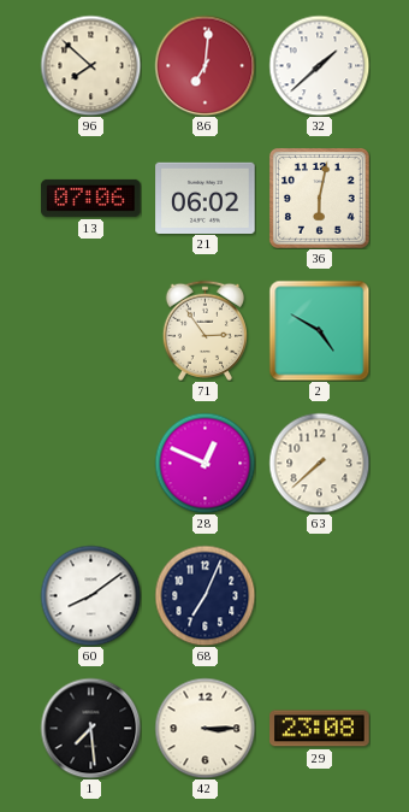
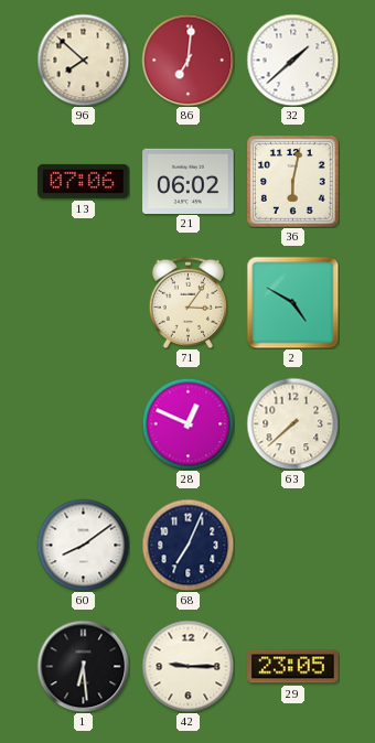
71: 2:54 -> 3:06 (187, 302)
1: 7:29 -> 6:29 (83, 666)
42: 3:15 -> 9:15 (187, 666)
29: 23:08 -> 23:05 (293, 667)
